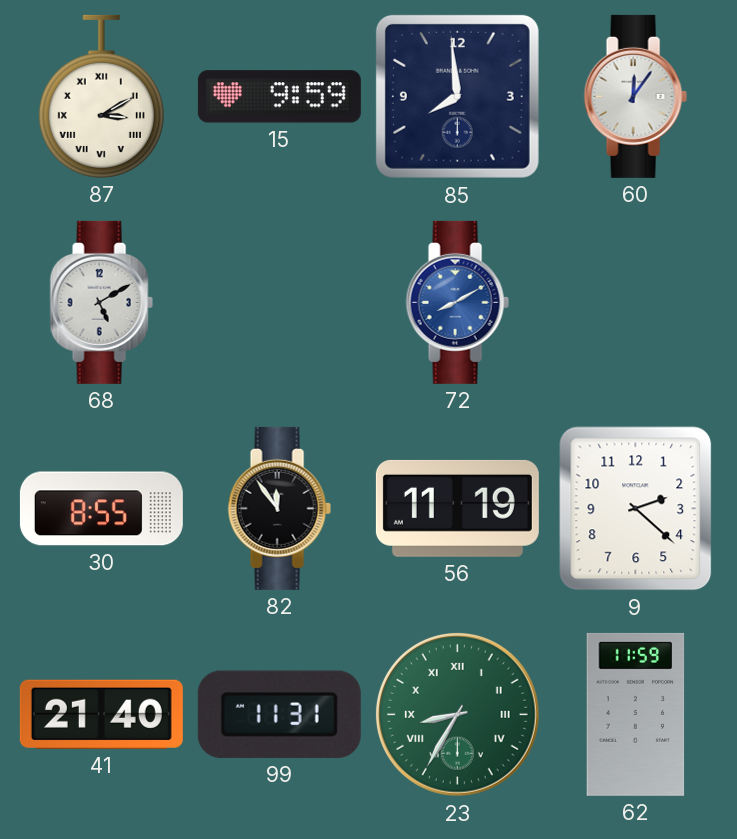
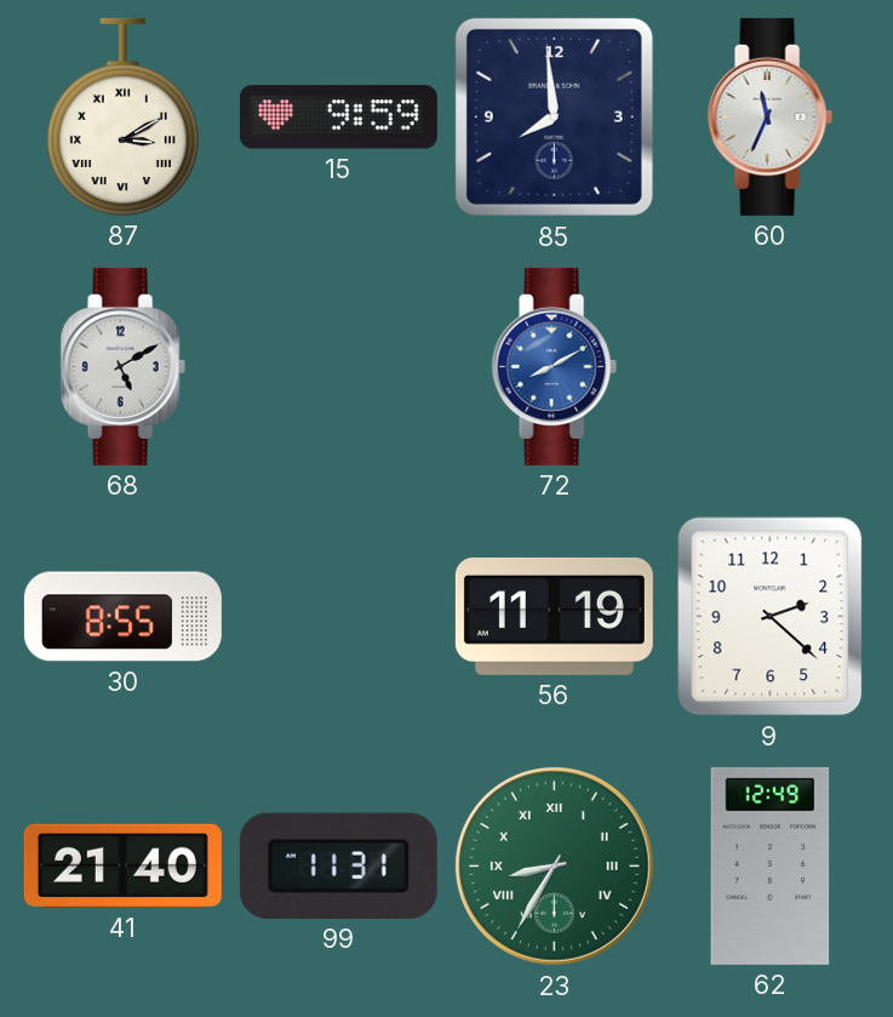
60: 12:06 -> 11:34 (769, 116)
82: 11:54 -> none (279, 508)
62: 11:59 -> 12:49 (771, 865)
